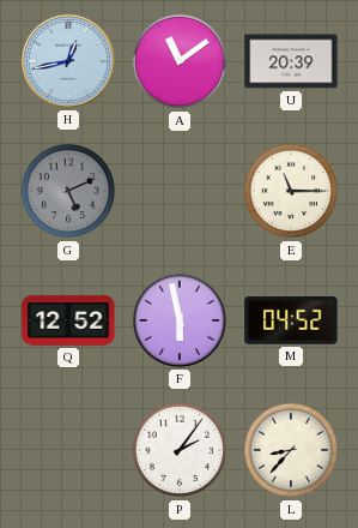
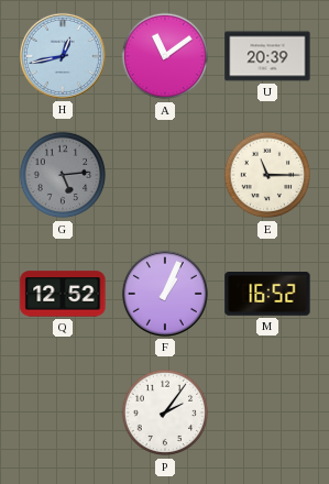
G: 5:11 -> 5:14 (63, 175)
F: 5:58 -> 1:04 (165, 294)
M: 04:52 -> 16:52 (267, 295)
L: 8:37 -> none (291, 450)
